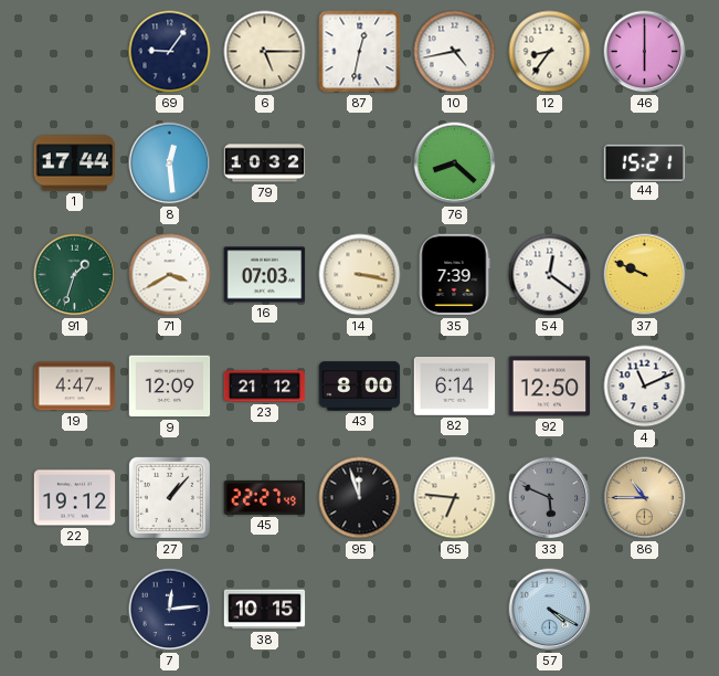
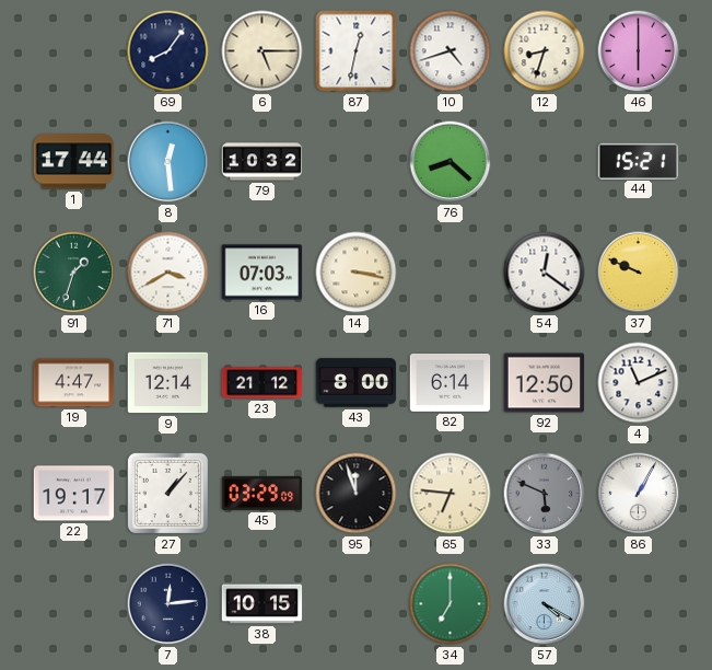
69: 9:06 -> 8:06 (168, 51)
10: 4:43 -> 4:42 (451, 51)
12: 8:36 -> 8:33 (545, 51)
35: 7:39 -> none (454, 275)
9: 12:09 -> 12:14 (168, 383)
22: 19:12 -> 19:17 (74, 494)
45: 22:27 -> 03:29 (262, 493)
86: 10:45 -> 1:05 (639, 494)
86 dial: champagne -> white (639, 494)
34: none -> 7:00 (451, 604)
